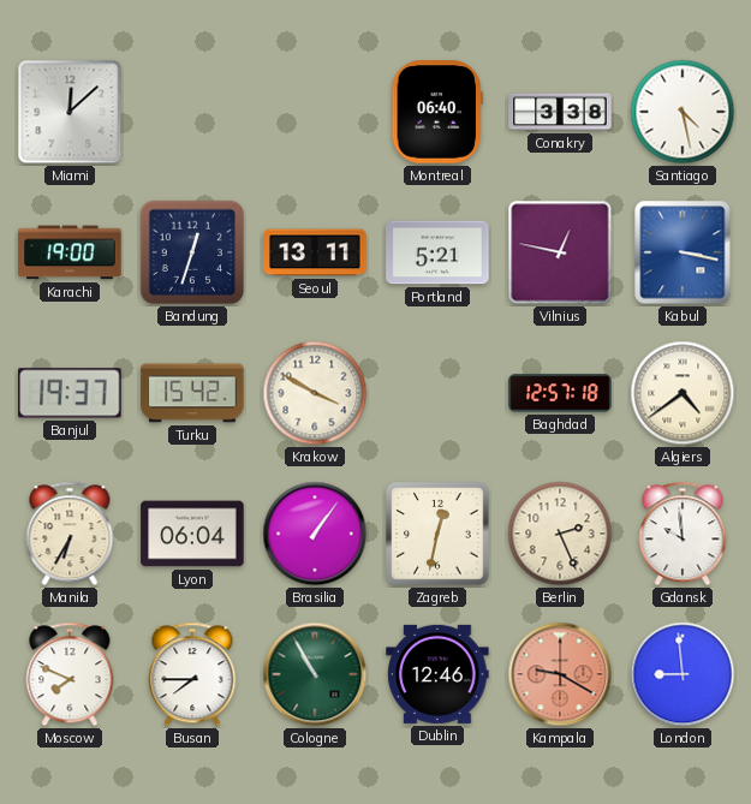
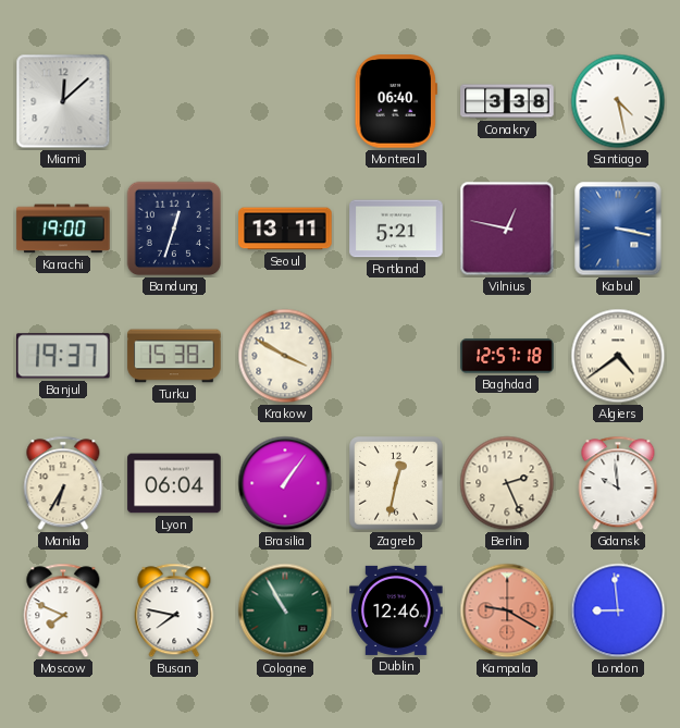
Turku: 15:42 -> 15:38 (174, 356)
Busan: 7:45 -> 7:47 (174, 610)
